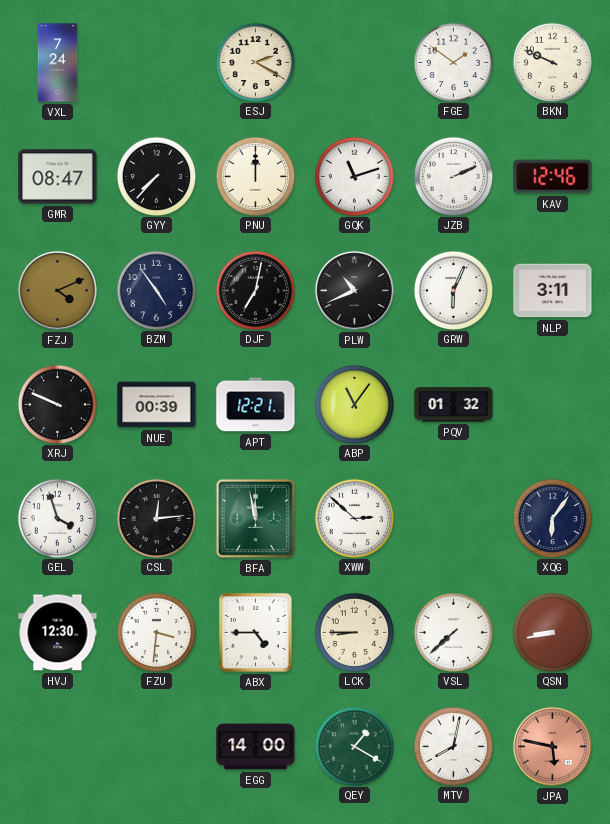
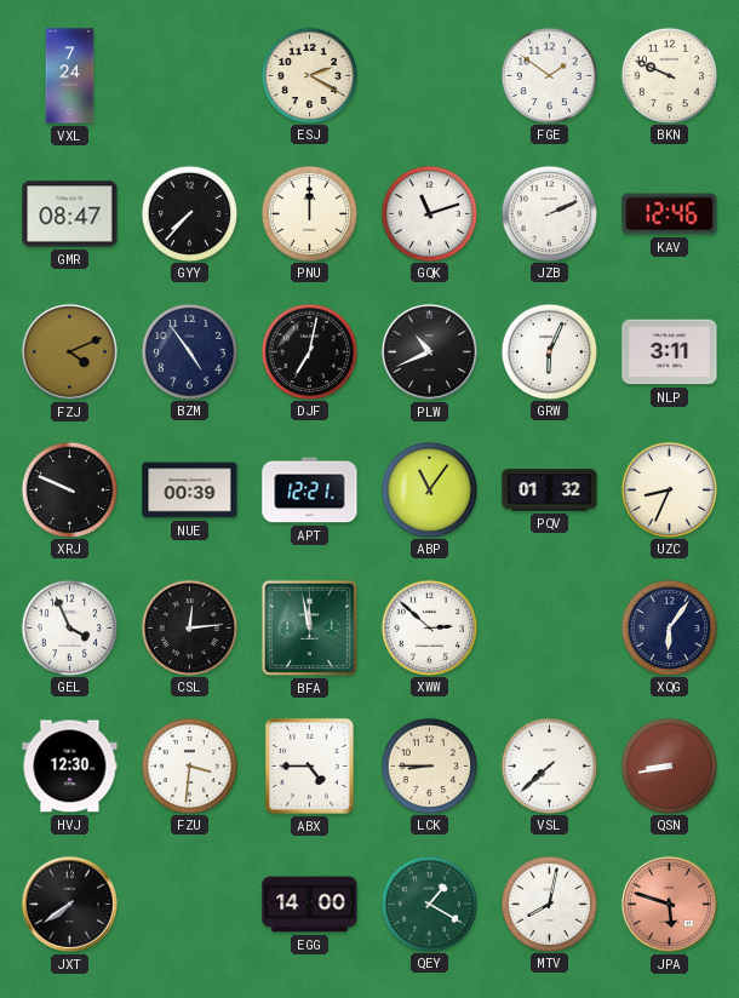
UZC: none -> 8:34 (669, 489)
GEL: 3:57 -> 3:56 (69, 627)
JXT: none -> 7:39 (69, 904)
JPA: 5:47 -> 5:48 (669, 904)
